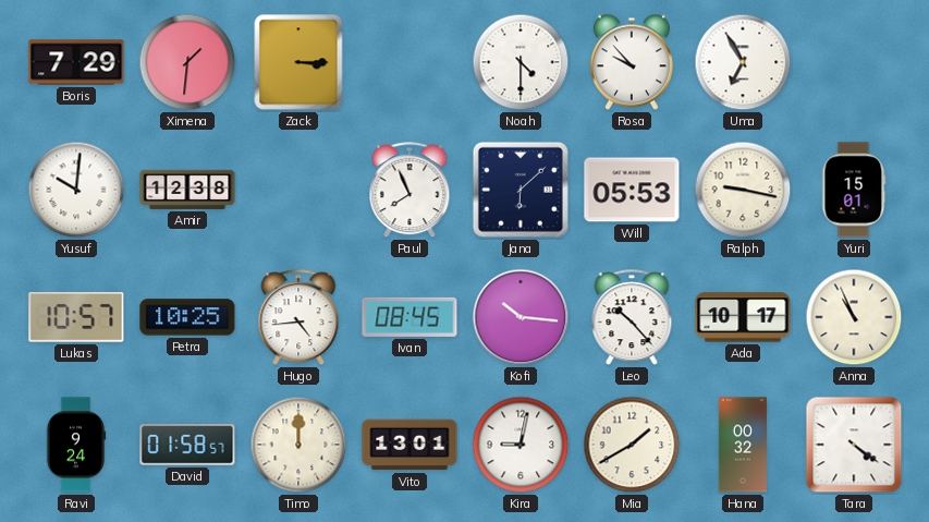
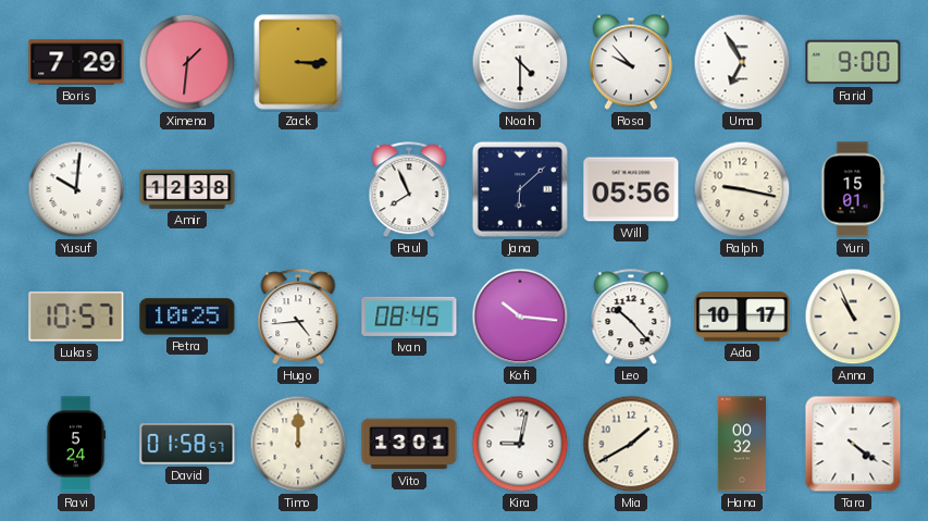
Farid: none -> 9:00 (853, 62)
Will: 05:53 -> 05:56 (631, 189)
Ravi: 9:24 -> 5:24 (76, 444)
